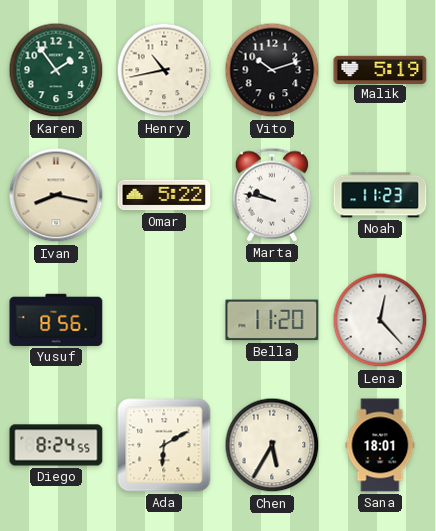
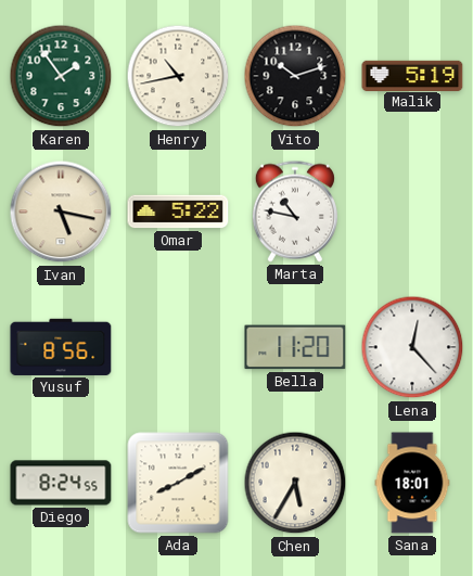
Ivan: 8:17 -> 5:17 (61, 212)
Marta: 9:47 -> 10:47 (295, 212)
Noah: 11:23 -> none (380, 195)
Ada: 6:10 -> 8:10 (178, 483)
